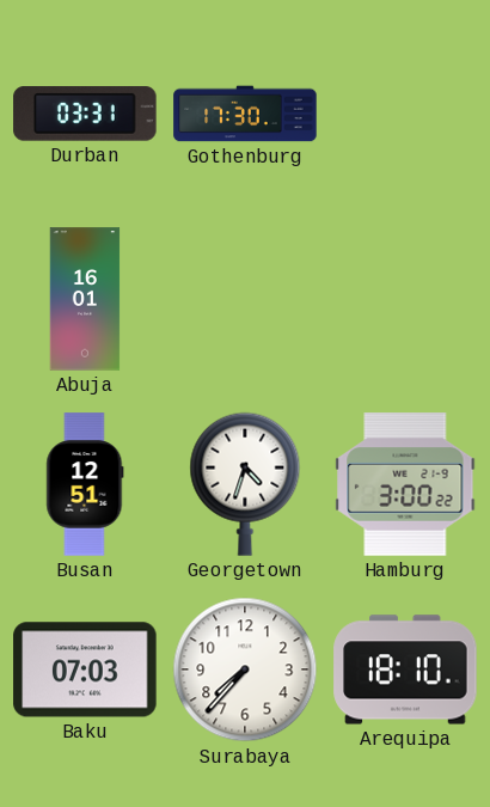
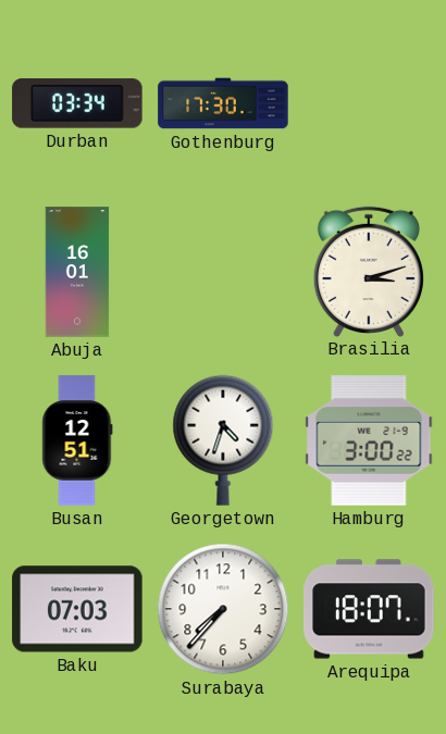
Durban: 03:31 -> 03:34 (77, 103)
Brasilia: none -> 3:12 (369, 271)
Arequipa: 18:10 -> 18:07 (369, 609)
